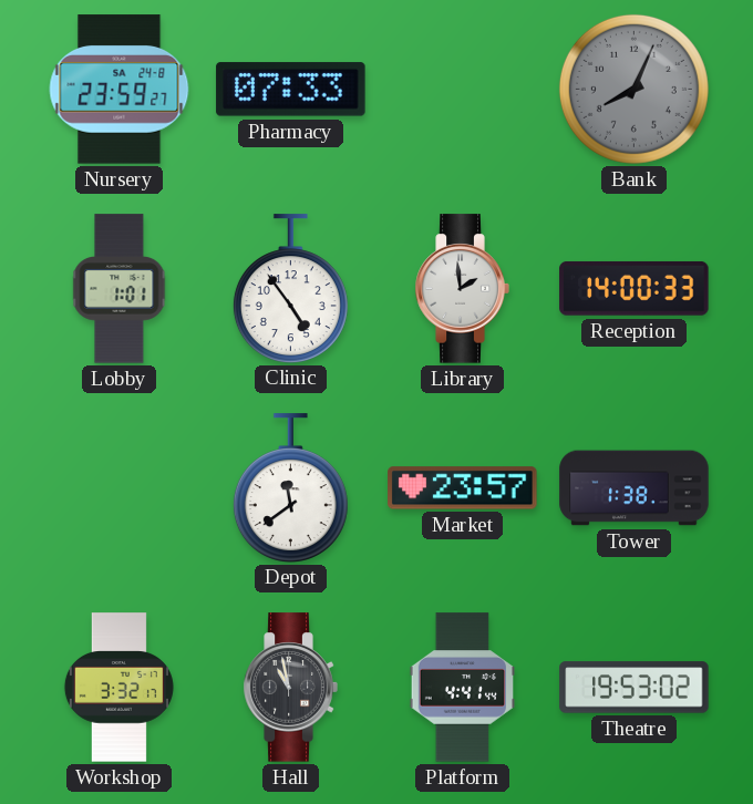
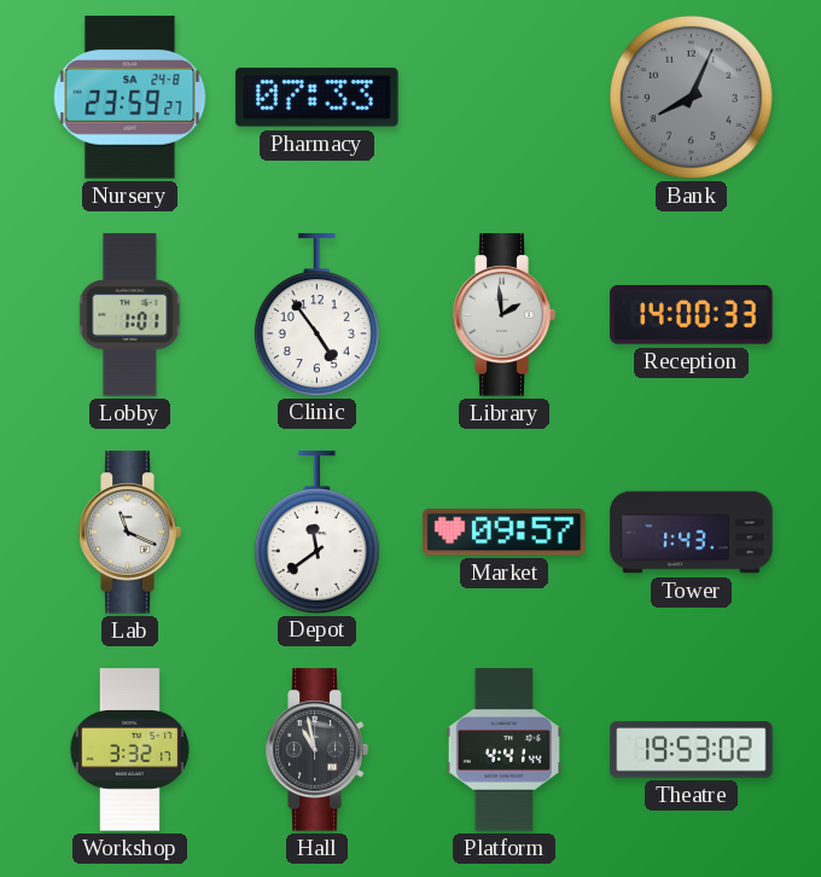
Lab: none -> 11:19 (129, 533)
Market: 23:57 -> 09:57 (505, 533)
Tower: 1:38 -> 1:43 (692, 533)
